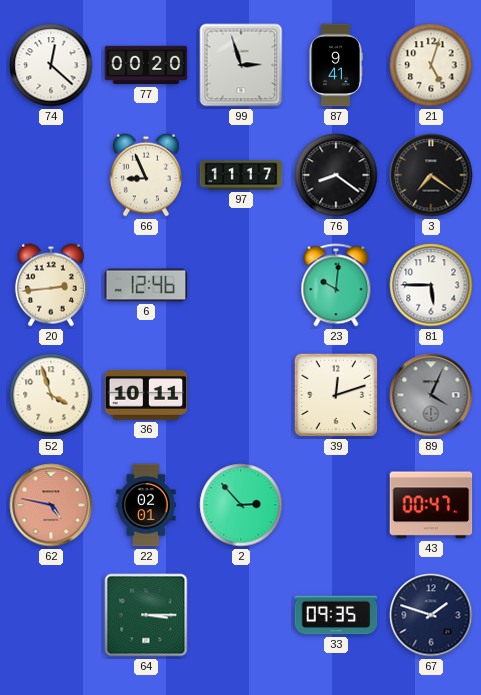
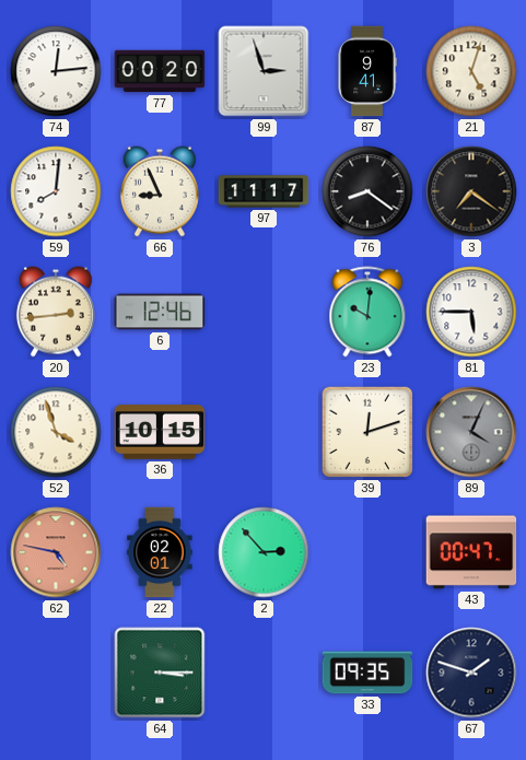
74: 12:22 -> 12:14 (56, 71)
59: none -> 8:01 (56, 191)
36: 10:11 -> 10:15 (160, 432)
